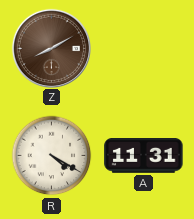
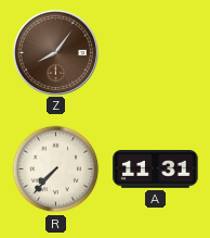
Z: 8:10 -> 8:06 (55, 52)
R: 4:20 -> 7:37 (56, 170)
